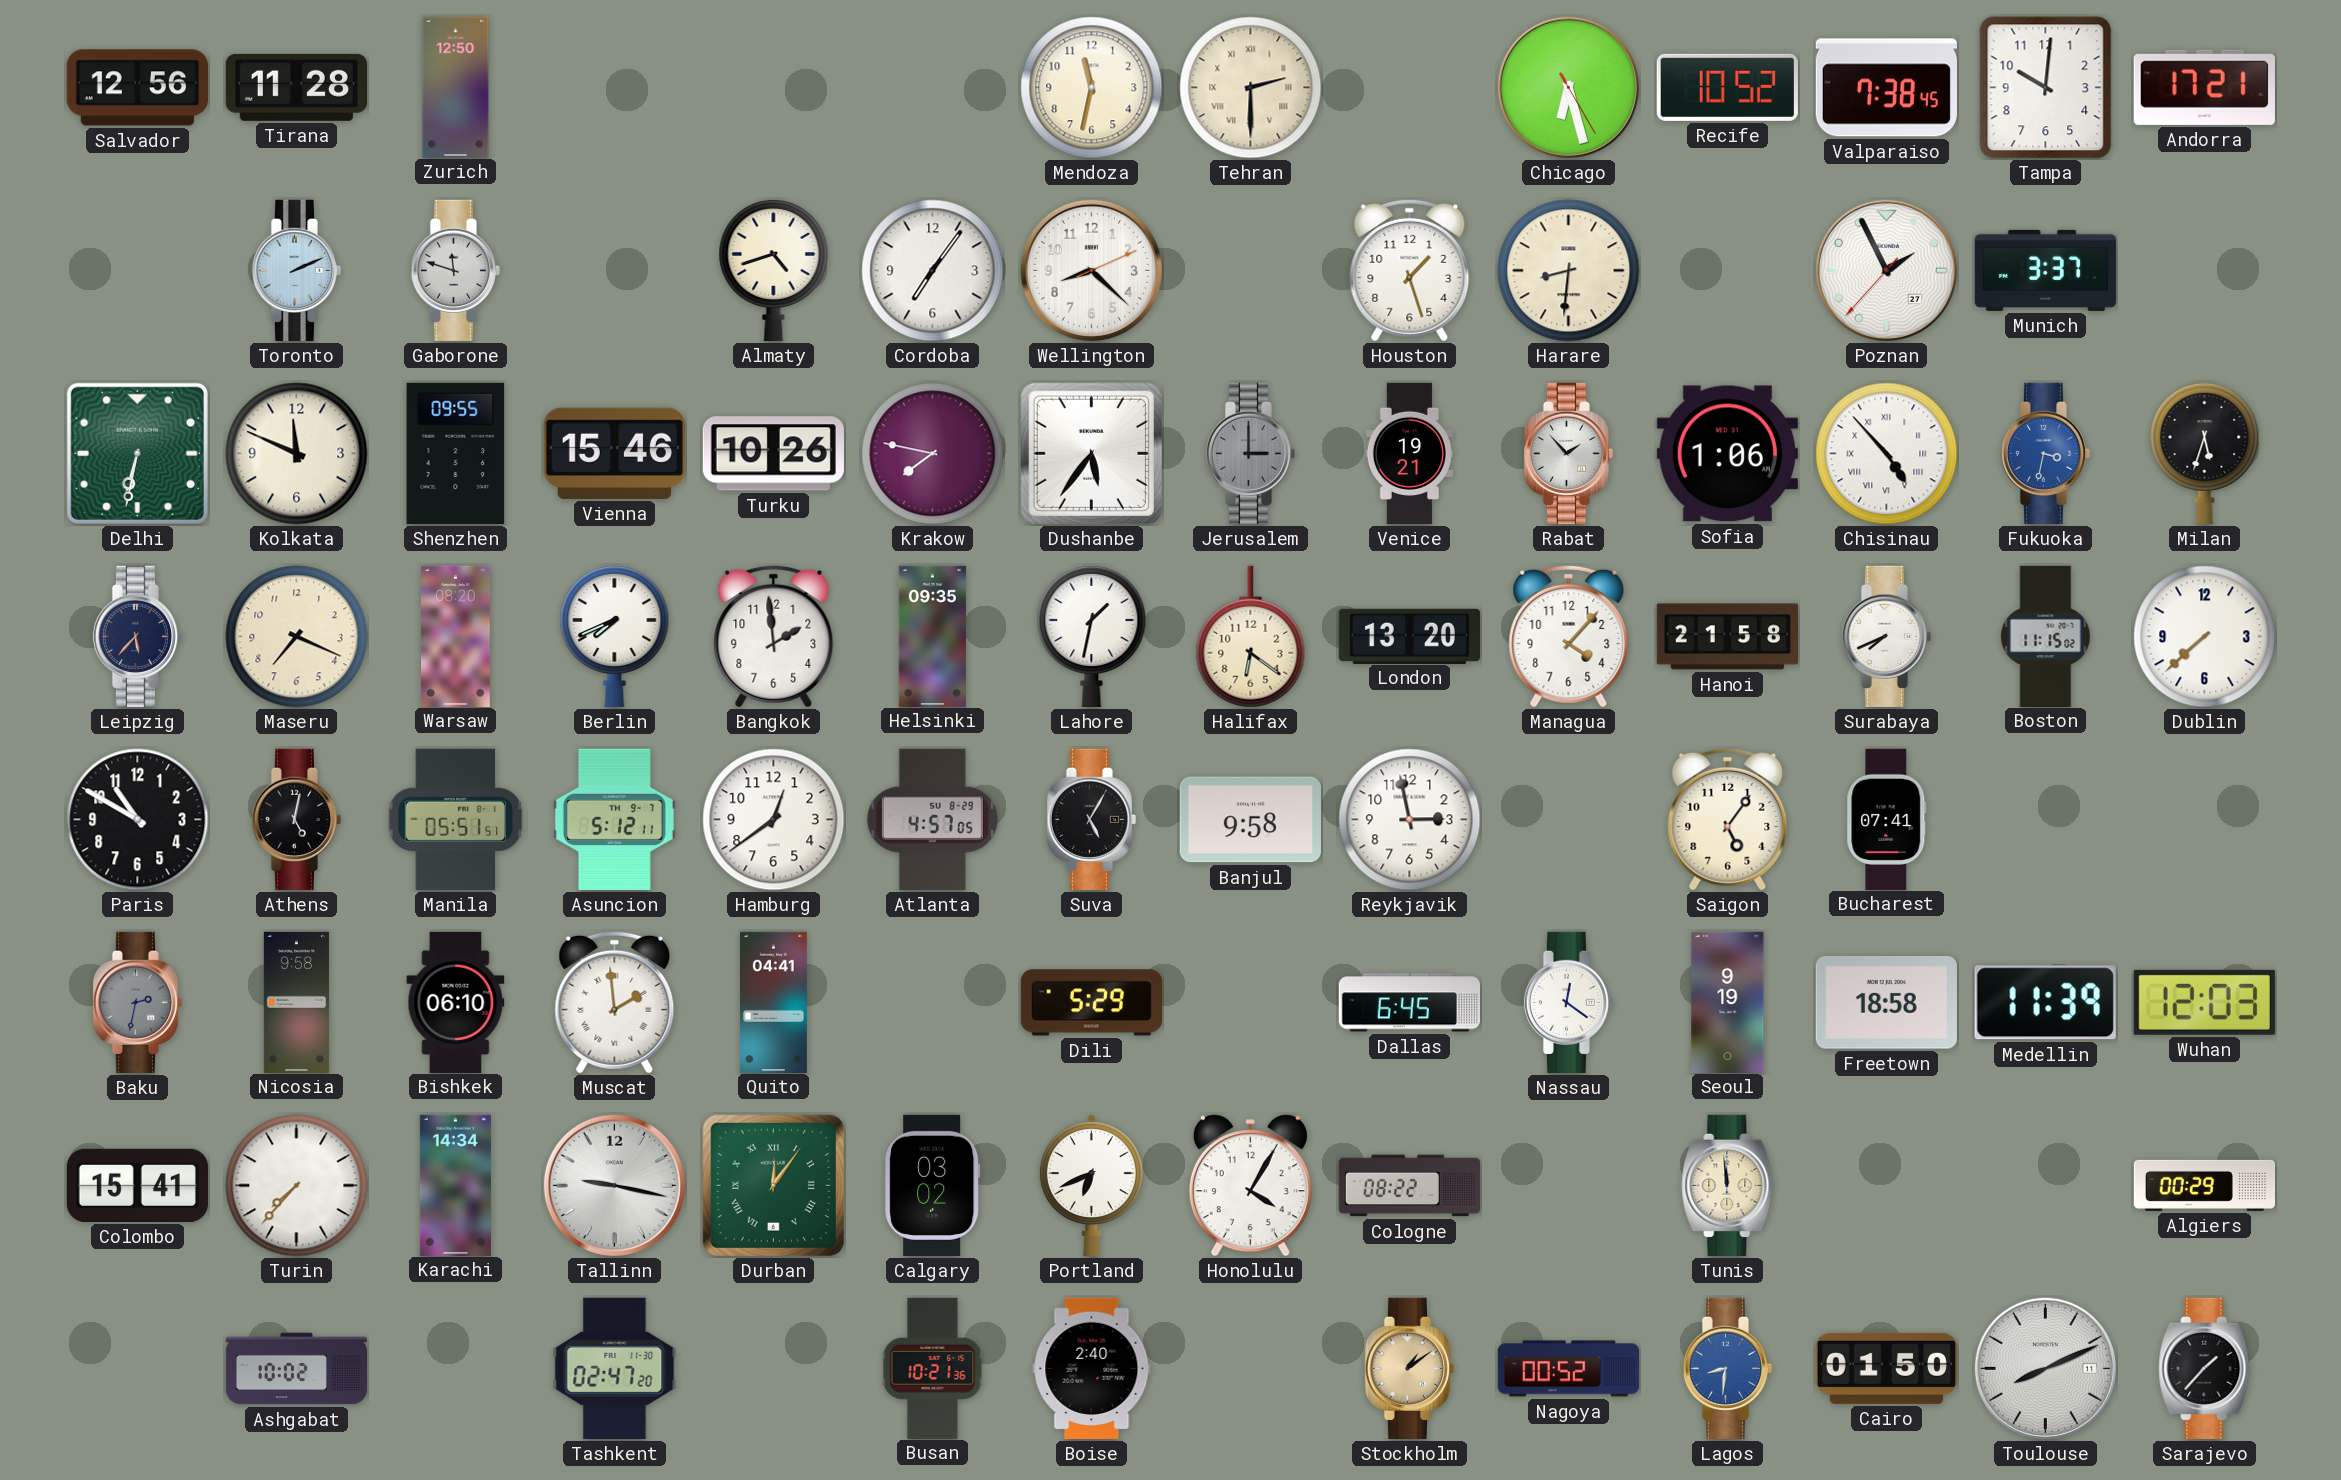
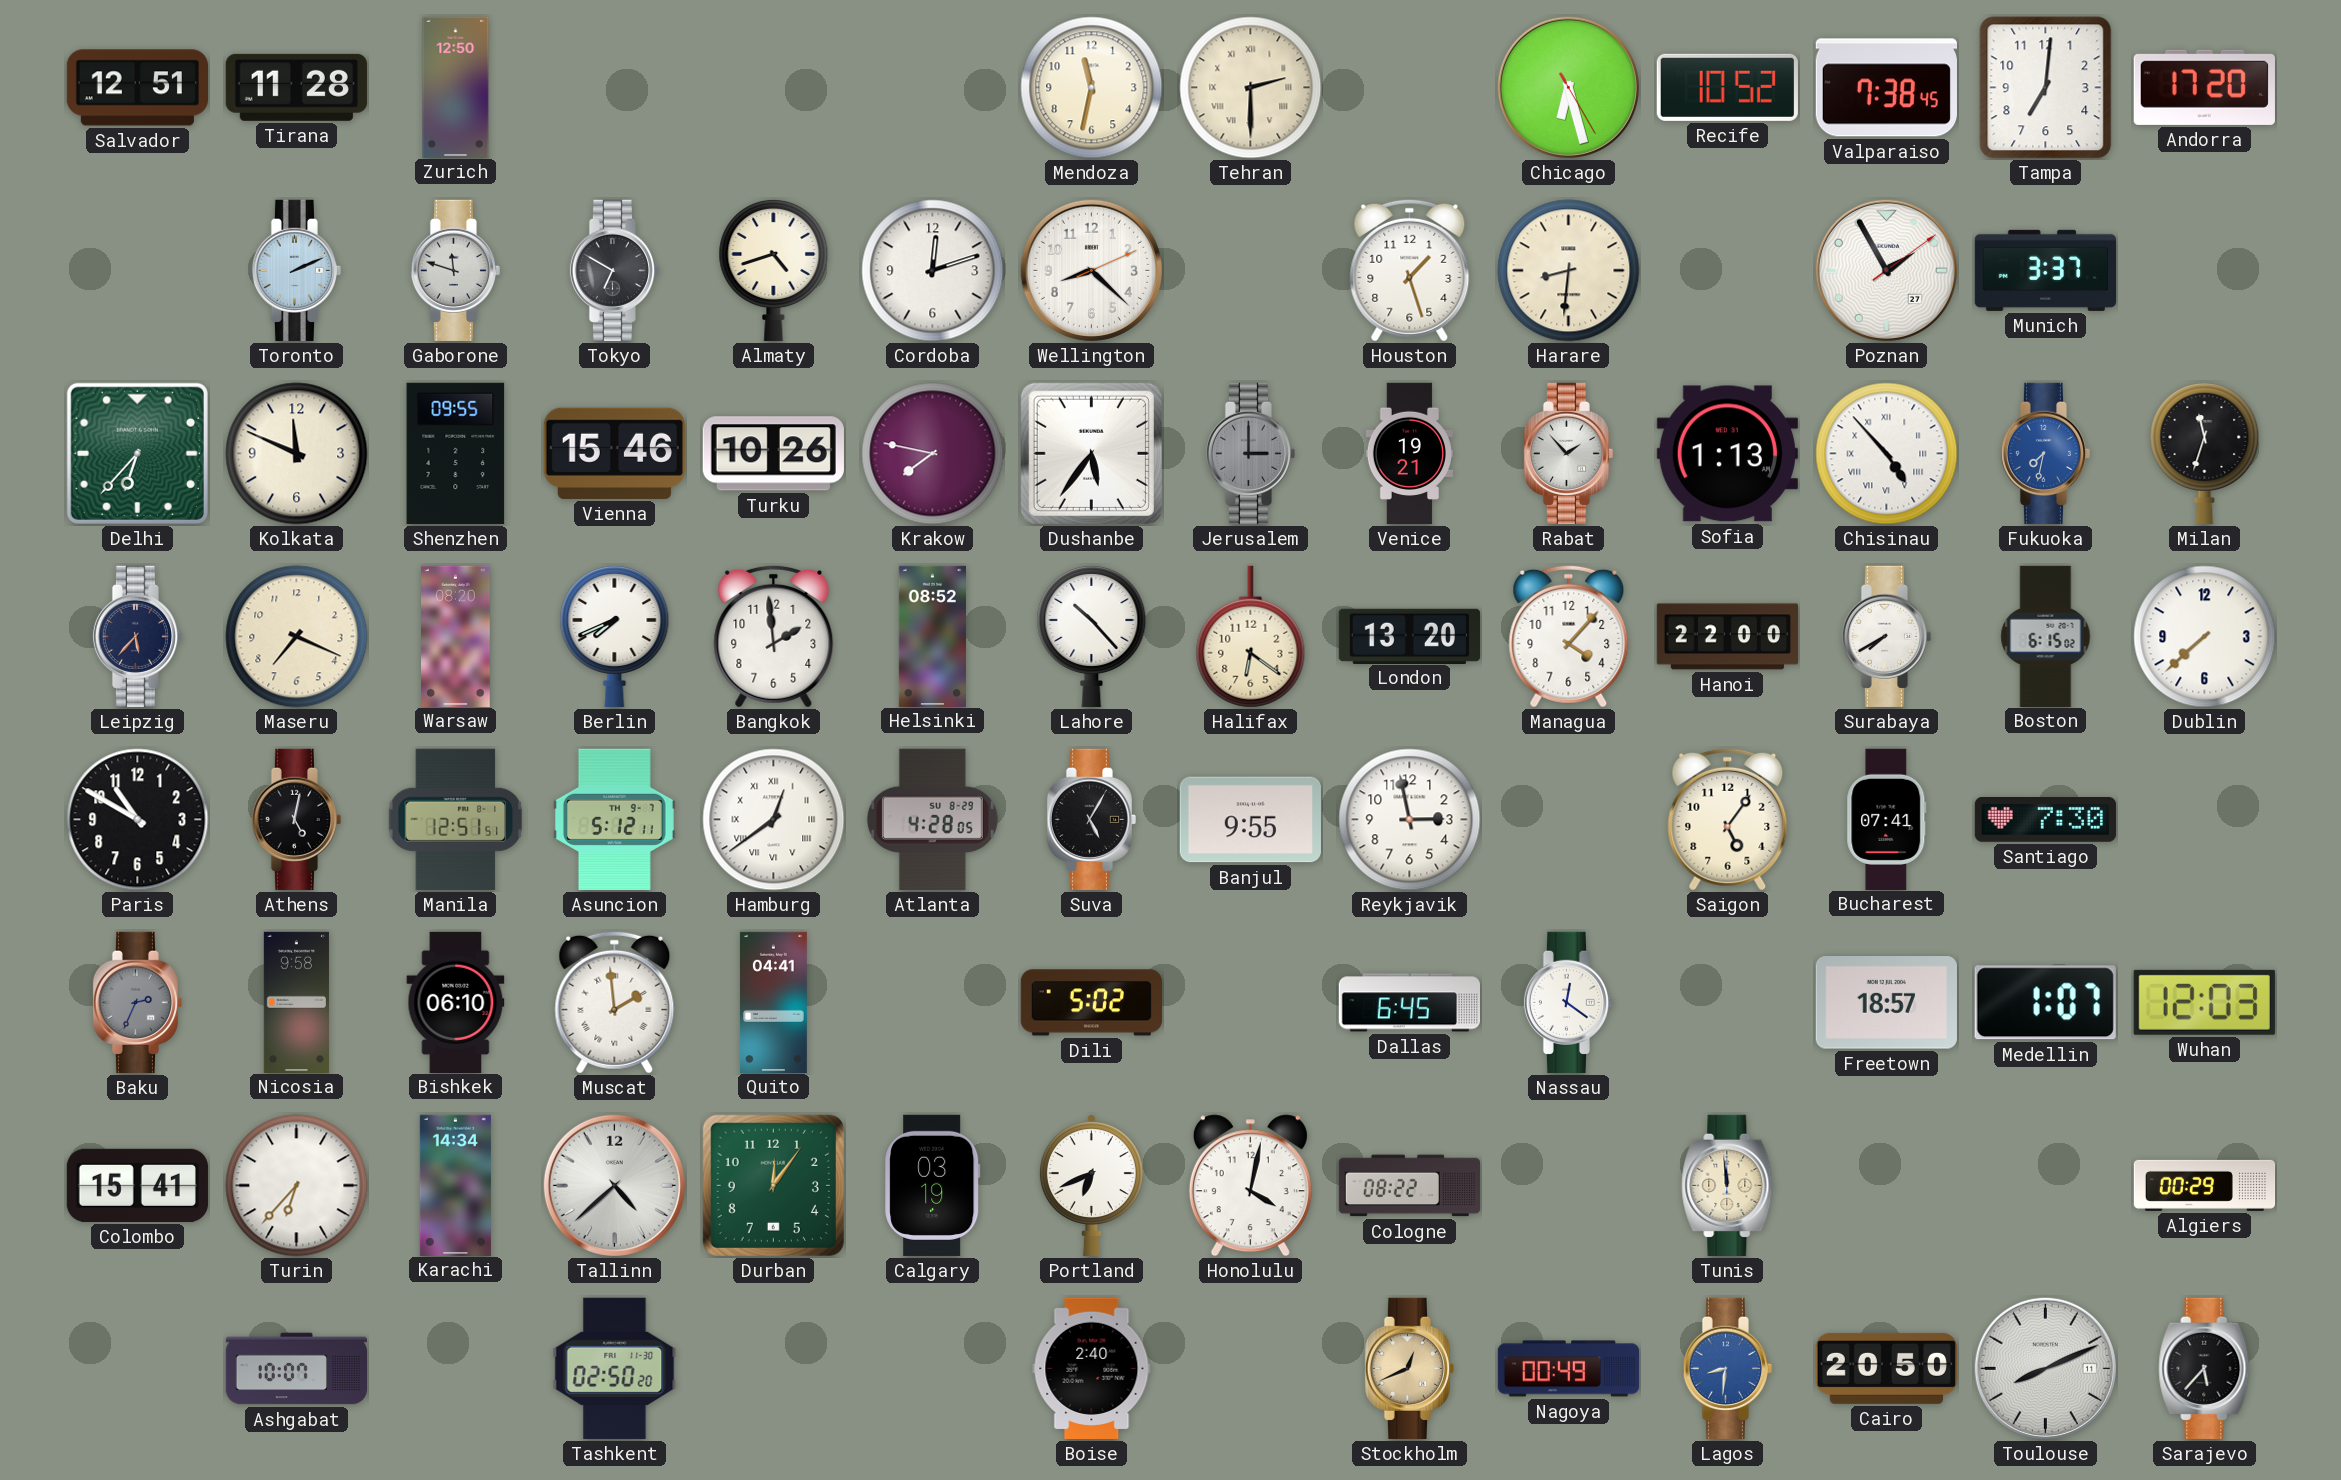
Salvador: 12:56 -> 12:51 (137, 88)
Tampa: 10:01 -> 7:01 (2046, 88)
Andorra: 17:21 -> 17:20 (2204, 87)
Tokyo: none -> 6:50 (614, 270)
Cordoba: 7:06 -> 12:12 (933, 271)
Poznan: 1:55:37 -> 1:55:09 (1886, 270)
Delhi: 6:32 -> 6:37 (137, 453)
Sofia: 1:06 -> 1:13 (1727, 454)
Fukuoka: 3:32 -> 7:32 (2045, 453)
Milan: 5:33 -> 11:33 (2205, 453)
Helsinki: 09:35 -> 08:52 (932, 636)
Lahore: 1:32 -> 10:23 (1092, 636)
Hanoi: 21:58 -> 22:00 (1727, 637)
Surabaya: 7:41 -> 7:40 (1886, 636)
Boston: 11:15 -> 6:15 (2046, 636)
Manila: 05:51 -> 12:51 (456, 819)
Hamburg numerals: Arabic -> Roman (774, 820)
Atlanta: 4:57 -> 4:28 (932, 819)
Banjul: 9:58 -> 9:55 (1250, 820)
Santiago: none -> 7:30 (2045, 820)
Baku: 2:32 -> 2:34 (137, 1002)
Dili: 5:29 -> 5:02 (1091, 1003)
Seoul: 9:19 -> none (1728, 1002)
Freetown: 18:58 -> 18:57 (1886, 1003)
Medellin: 11:39 -> 1:07 (2045, 1003)
Turin: 7:37 -> 6:37 (297, 1186)
Tallinn: 9:17 -> 4:38 (614, 1185)
Durban numerals: Roman -> Arabic (773, 1185)
Calgary: 03:02 -> 03:19 (933, 1185)
Honolulu: 4:05 -> 4:02 (1250, 1186)
Ashgabat: 10:02 -> 10:07 (296, 1369)
Tashkent: 02:47 -> 02:50 (615, 1368)
Busan: 10:21 -> none (933, 1368)
Stockholm: 1:09 -> 12:41 (1409, 1368)
Nagoya: 00:52 -> 00:49 (1569, 1369)
Cairo: 01:50 -> 20:50 (1886, 1368)
Sarajevo: 1:37 -> 5:37 (2205, 1368)
